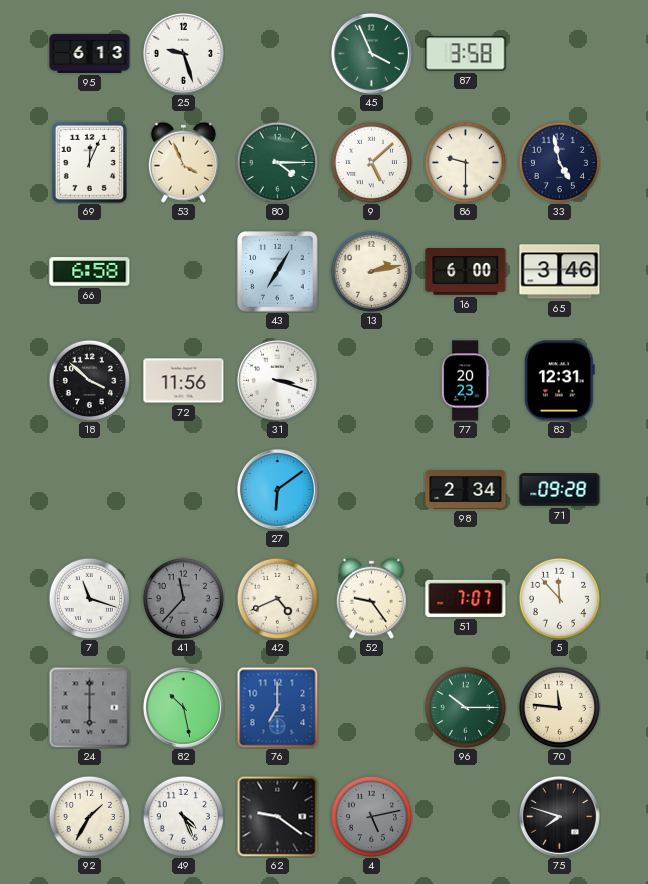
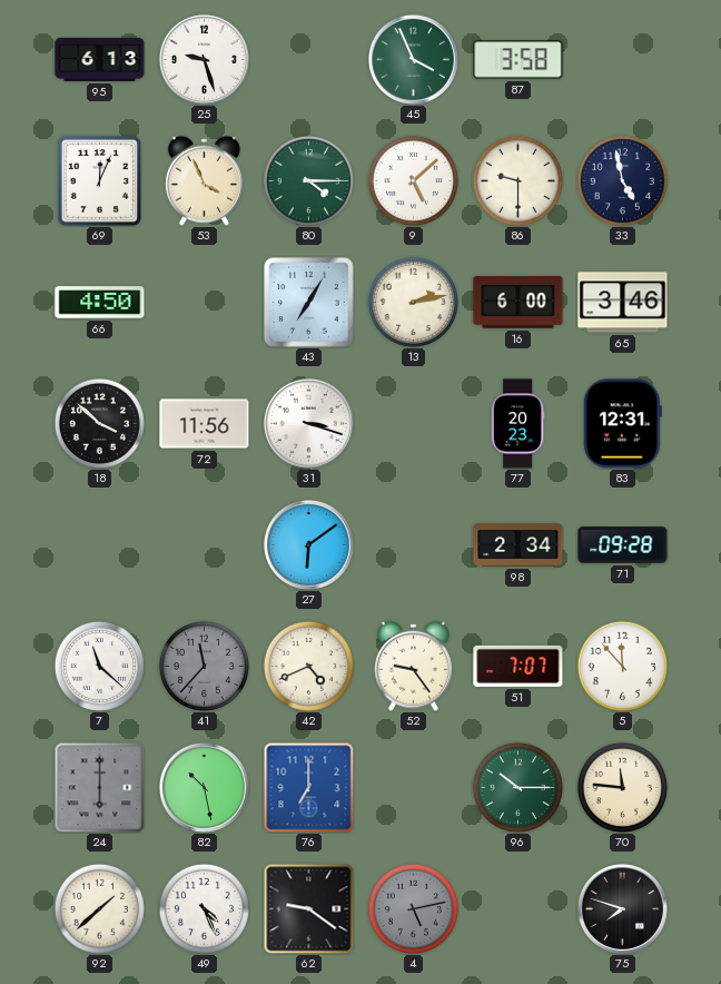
66: 6:58 -> 4:50 (100, 303)
7: 11:18 -> 11:22 (99, 666)
92: 1:35 -> 1:38 (99, 908)
